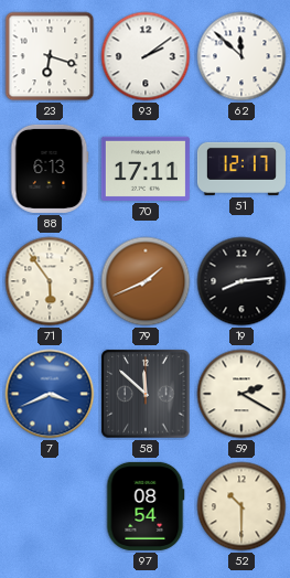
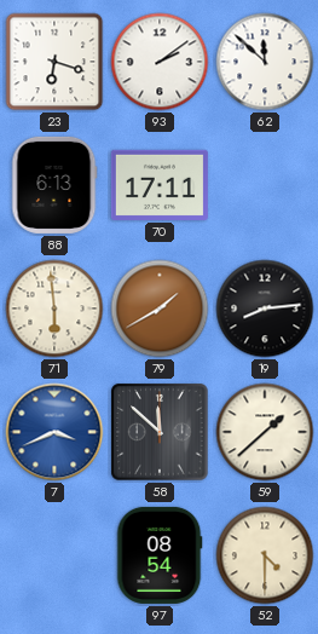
51: 12:17 -> none (241, 169)
71: 5:54 -> 5:59 (54, 309)
79: 1:41 -> 1:40 (160, 309)
59: 2:20 -> 1:38 (265, 432)
52: 10:30 -> 4:30 (265, 555)
